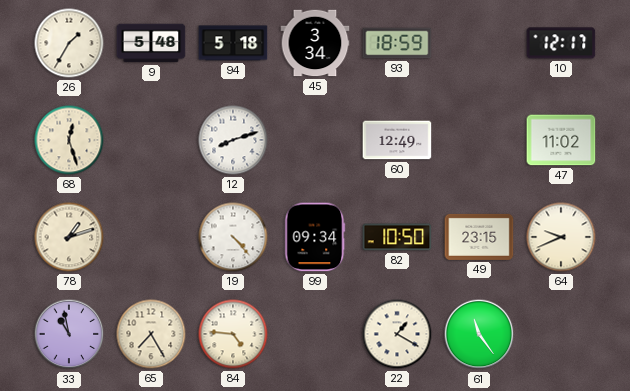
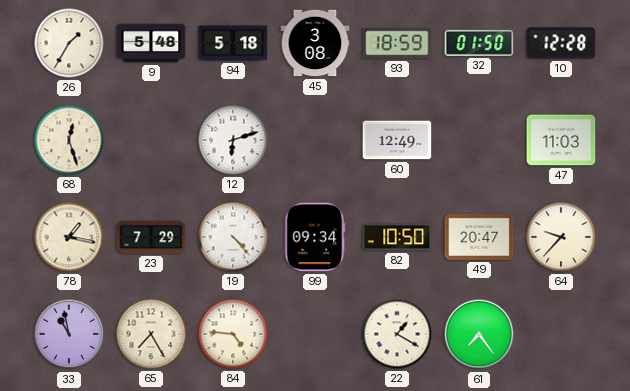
45: 3:34 -> 3:08 (315, 43)
32: none -> 01:50 (479, 43)
10: 12:17 -> 12:28 (561, 43)
12: 8:12 -> 6:12 (233, 140)
47: 11:02 -> 11:03 (561, 140)
78: 1:12 -> 1:17 (69, 237)
23: none -> 7:29 (151, 237)
49: 23:15 -> 20:47 (479, 237)
64: 9:41 -> 9:37 (561, 237)
61: 11:24 -> 7:24 (479, 334)
